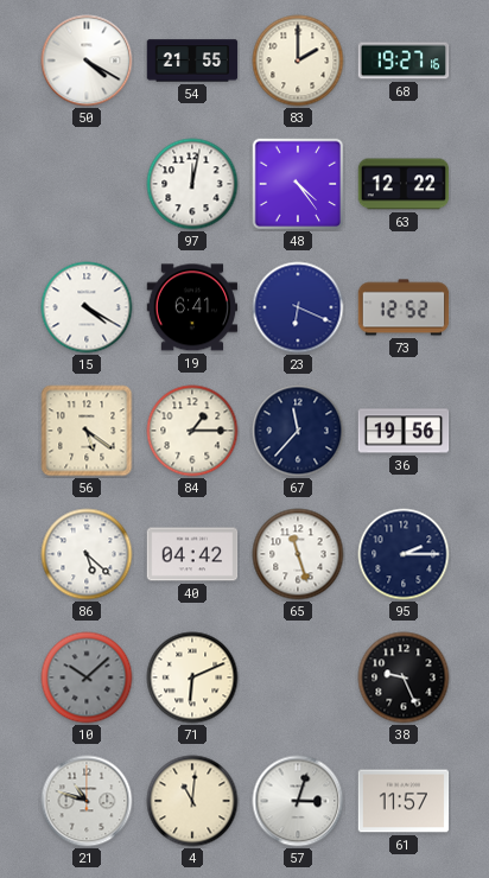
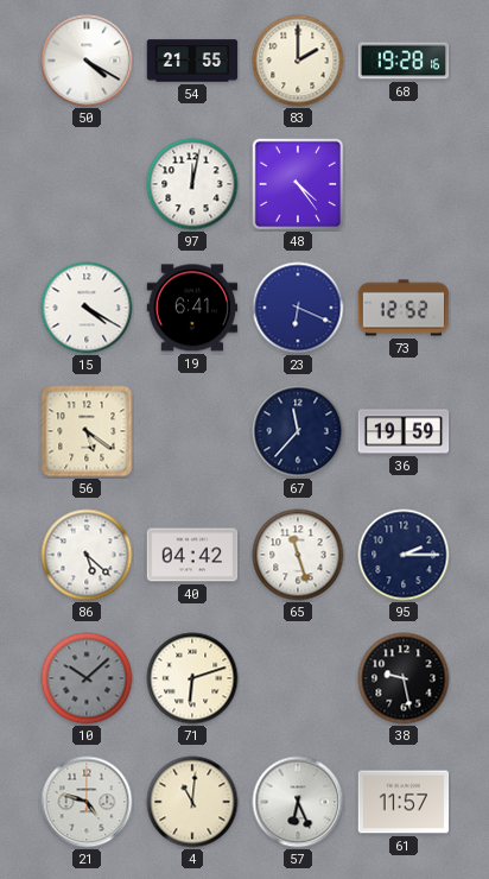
68: 19:27 -> 19:28 (404, 61)
63: 12:22 -> none (404, 184)
84: 1:15 -> none (192, 431)
36: 19:56 -> 19:59 (404, 431)
71: 6:11 -> 6:12 (192, 678)
38: 9:26 -> 9:28 (404, 678)
21: 10:48 -> 4:48 (87, 802)
57: 3:03 -> 6:26 (298, 802)
